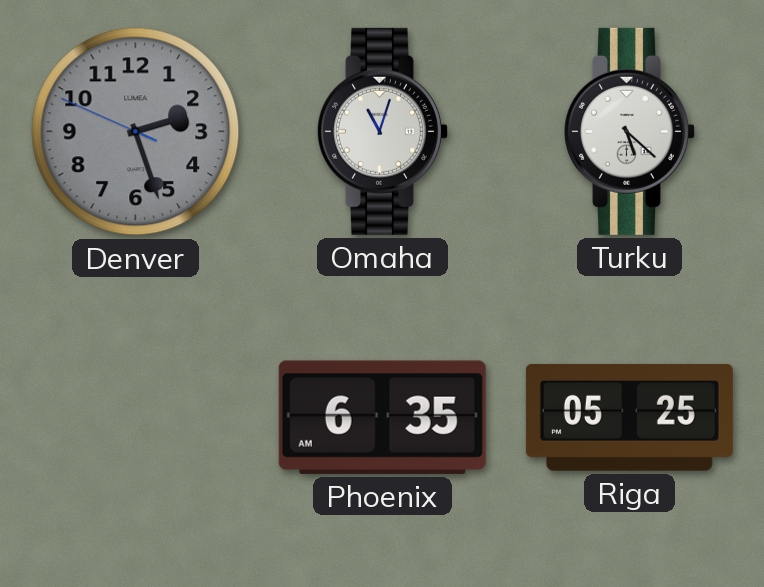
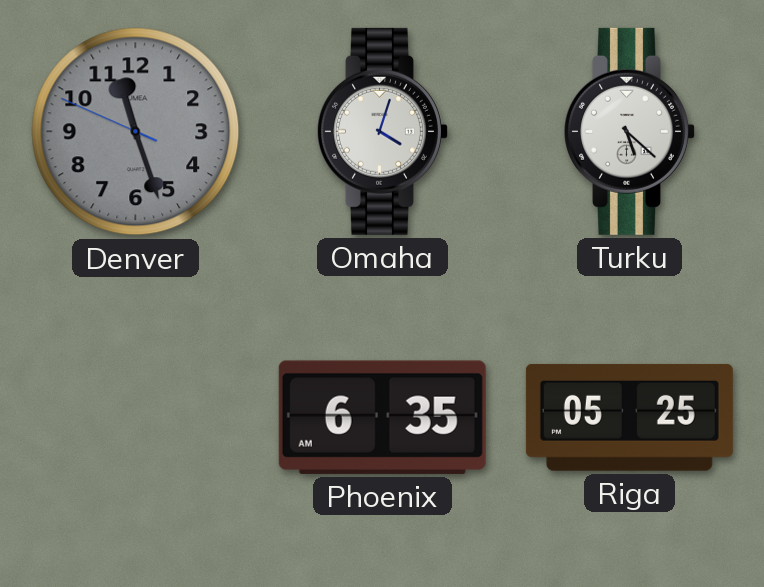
Denver: 2:26 -> 11:26 (136, 132)
Omaha: 11:03 -> 4:03 (383, 131)
